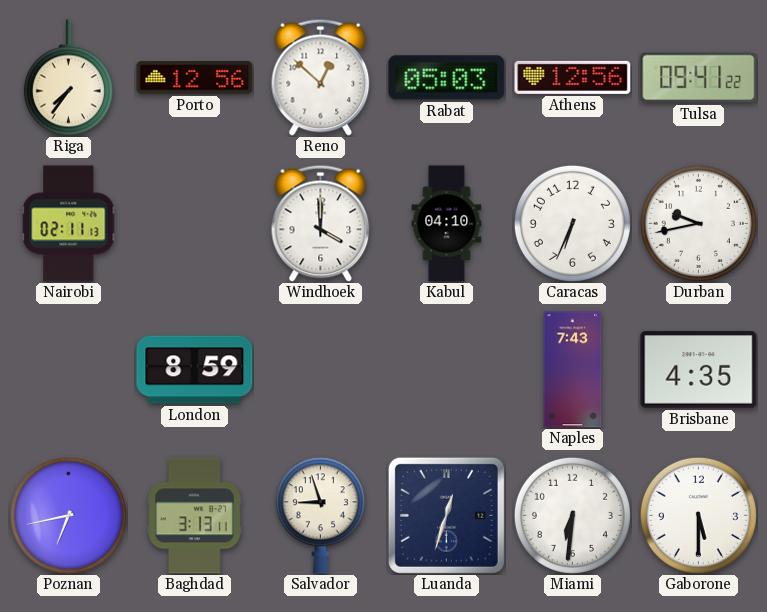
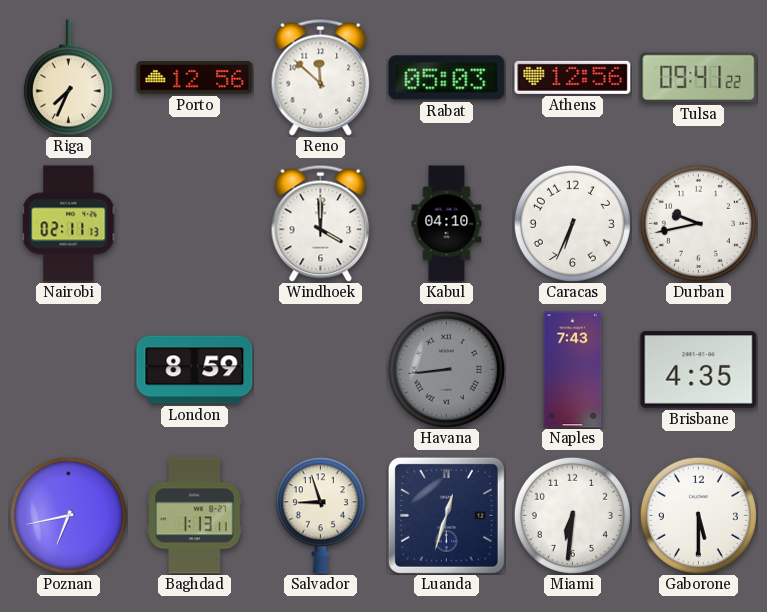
Riga: 7:36 -> 7:34 (68, 78)
Reno: 12:52 -> 11:52 (321, 77)
Havana: none -> 8:44 (446, 369)
Baghdad: 3:13 -> 1:13 (195, 516)
